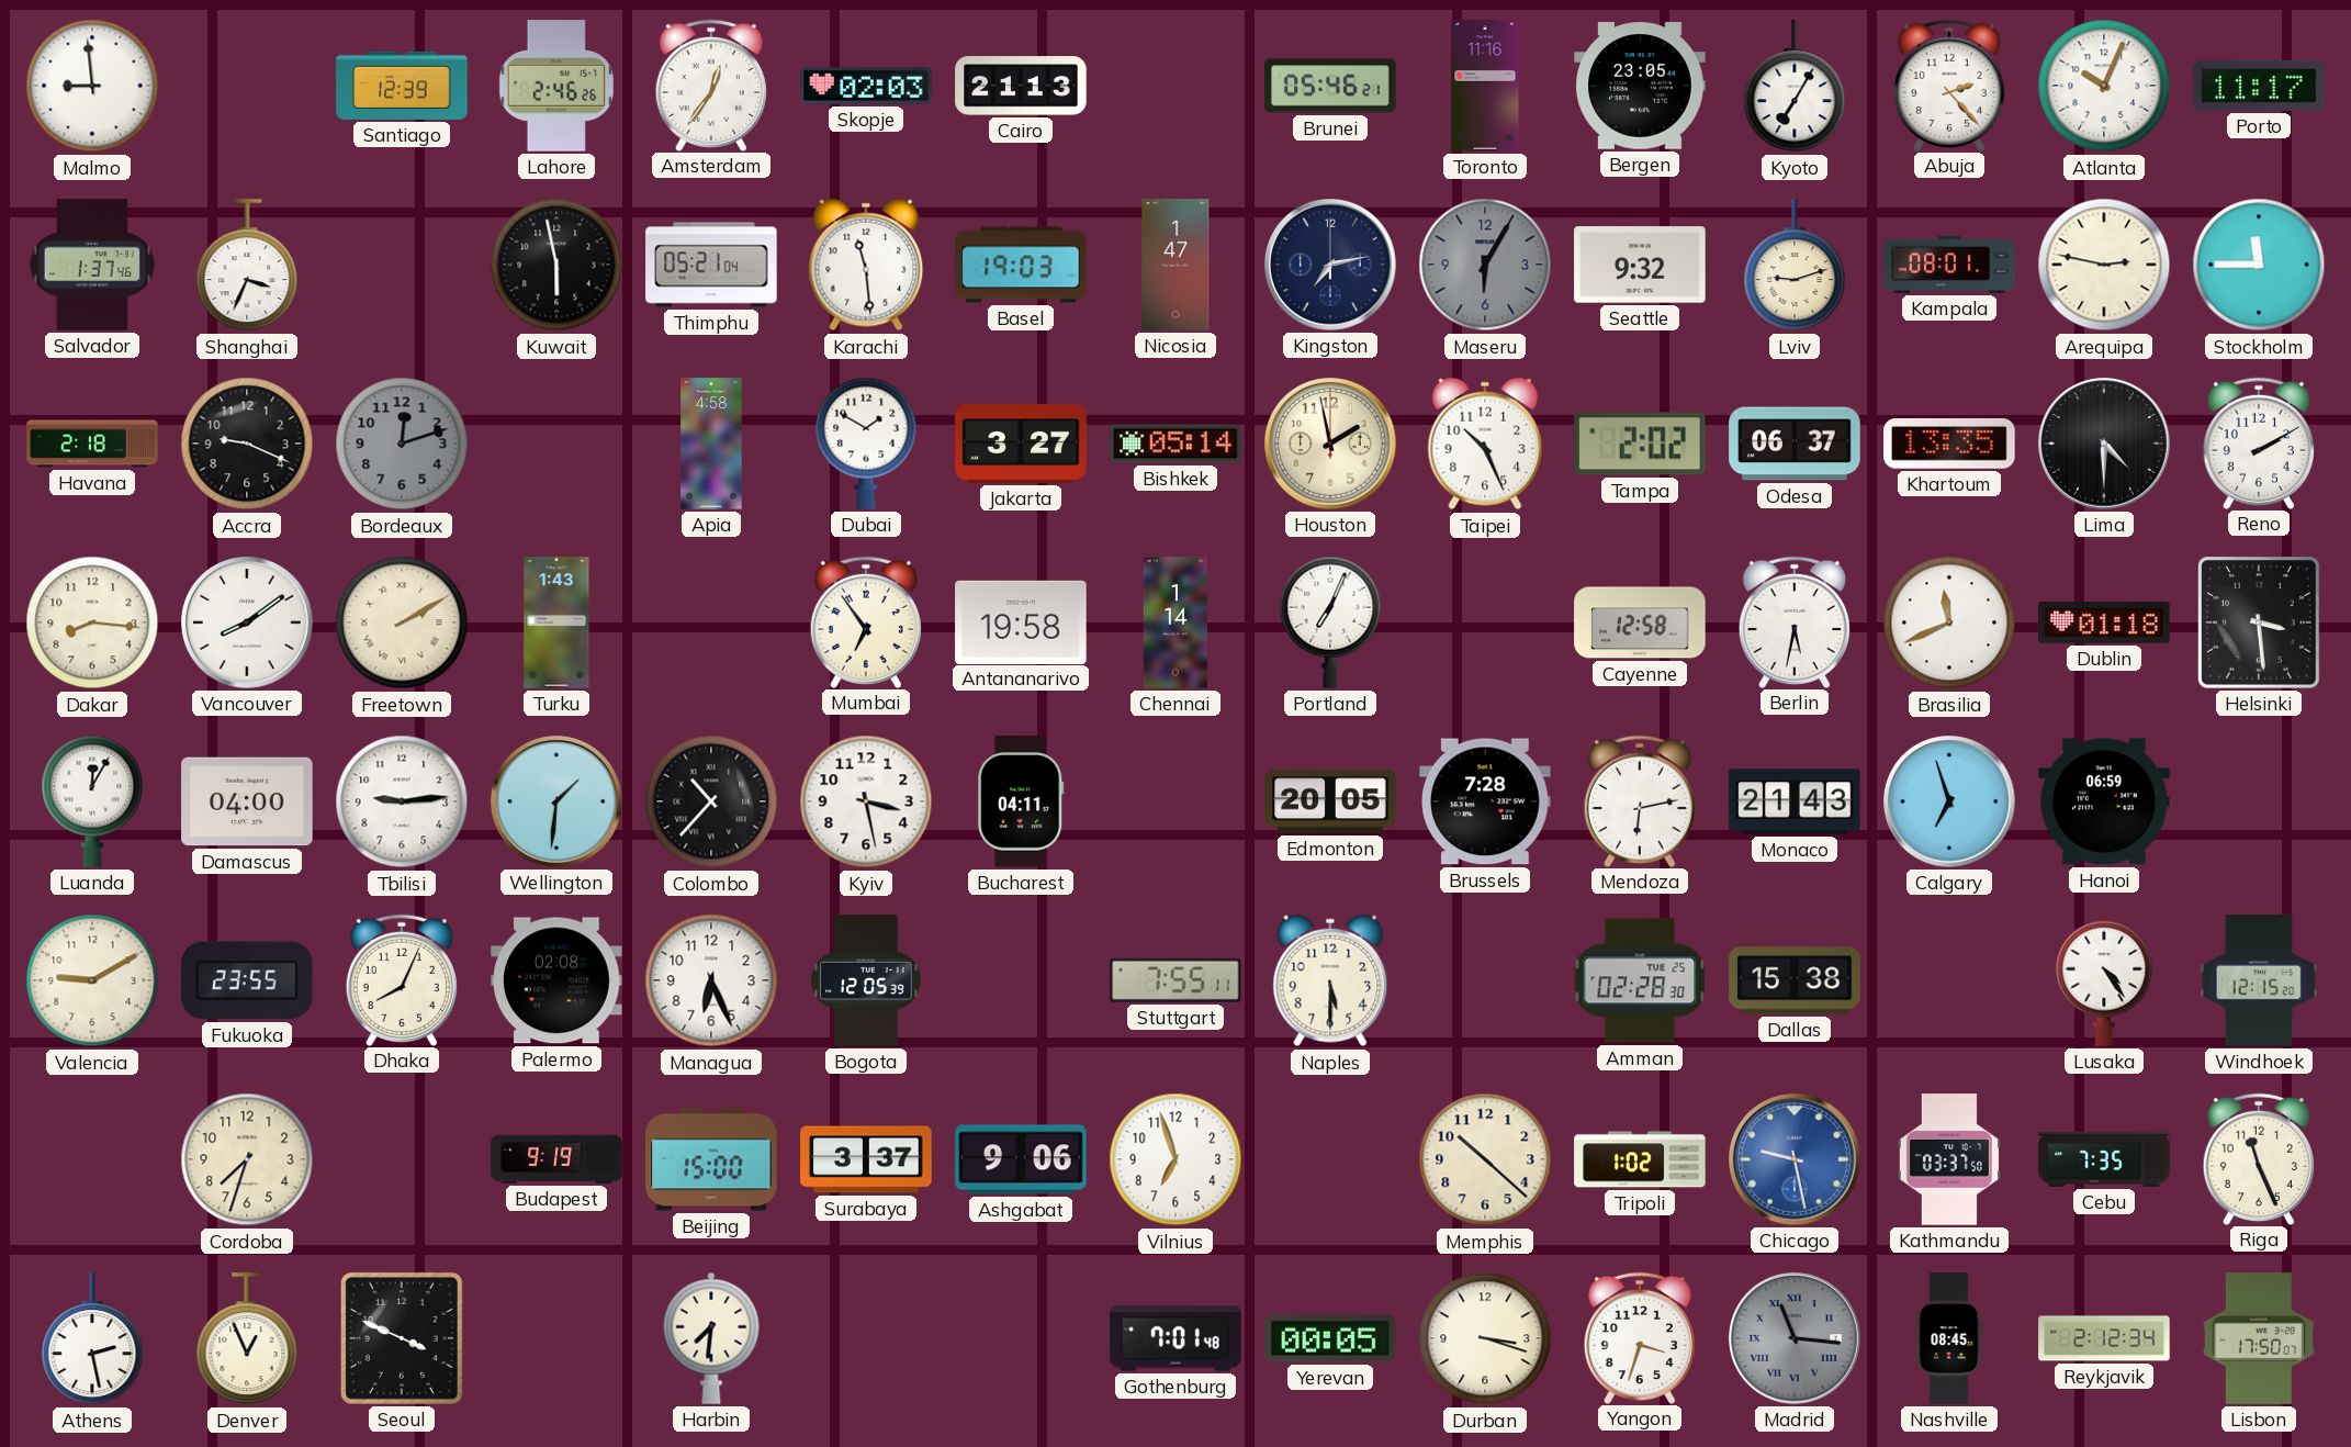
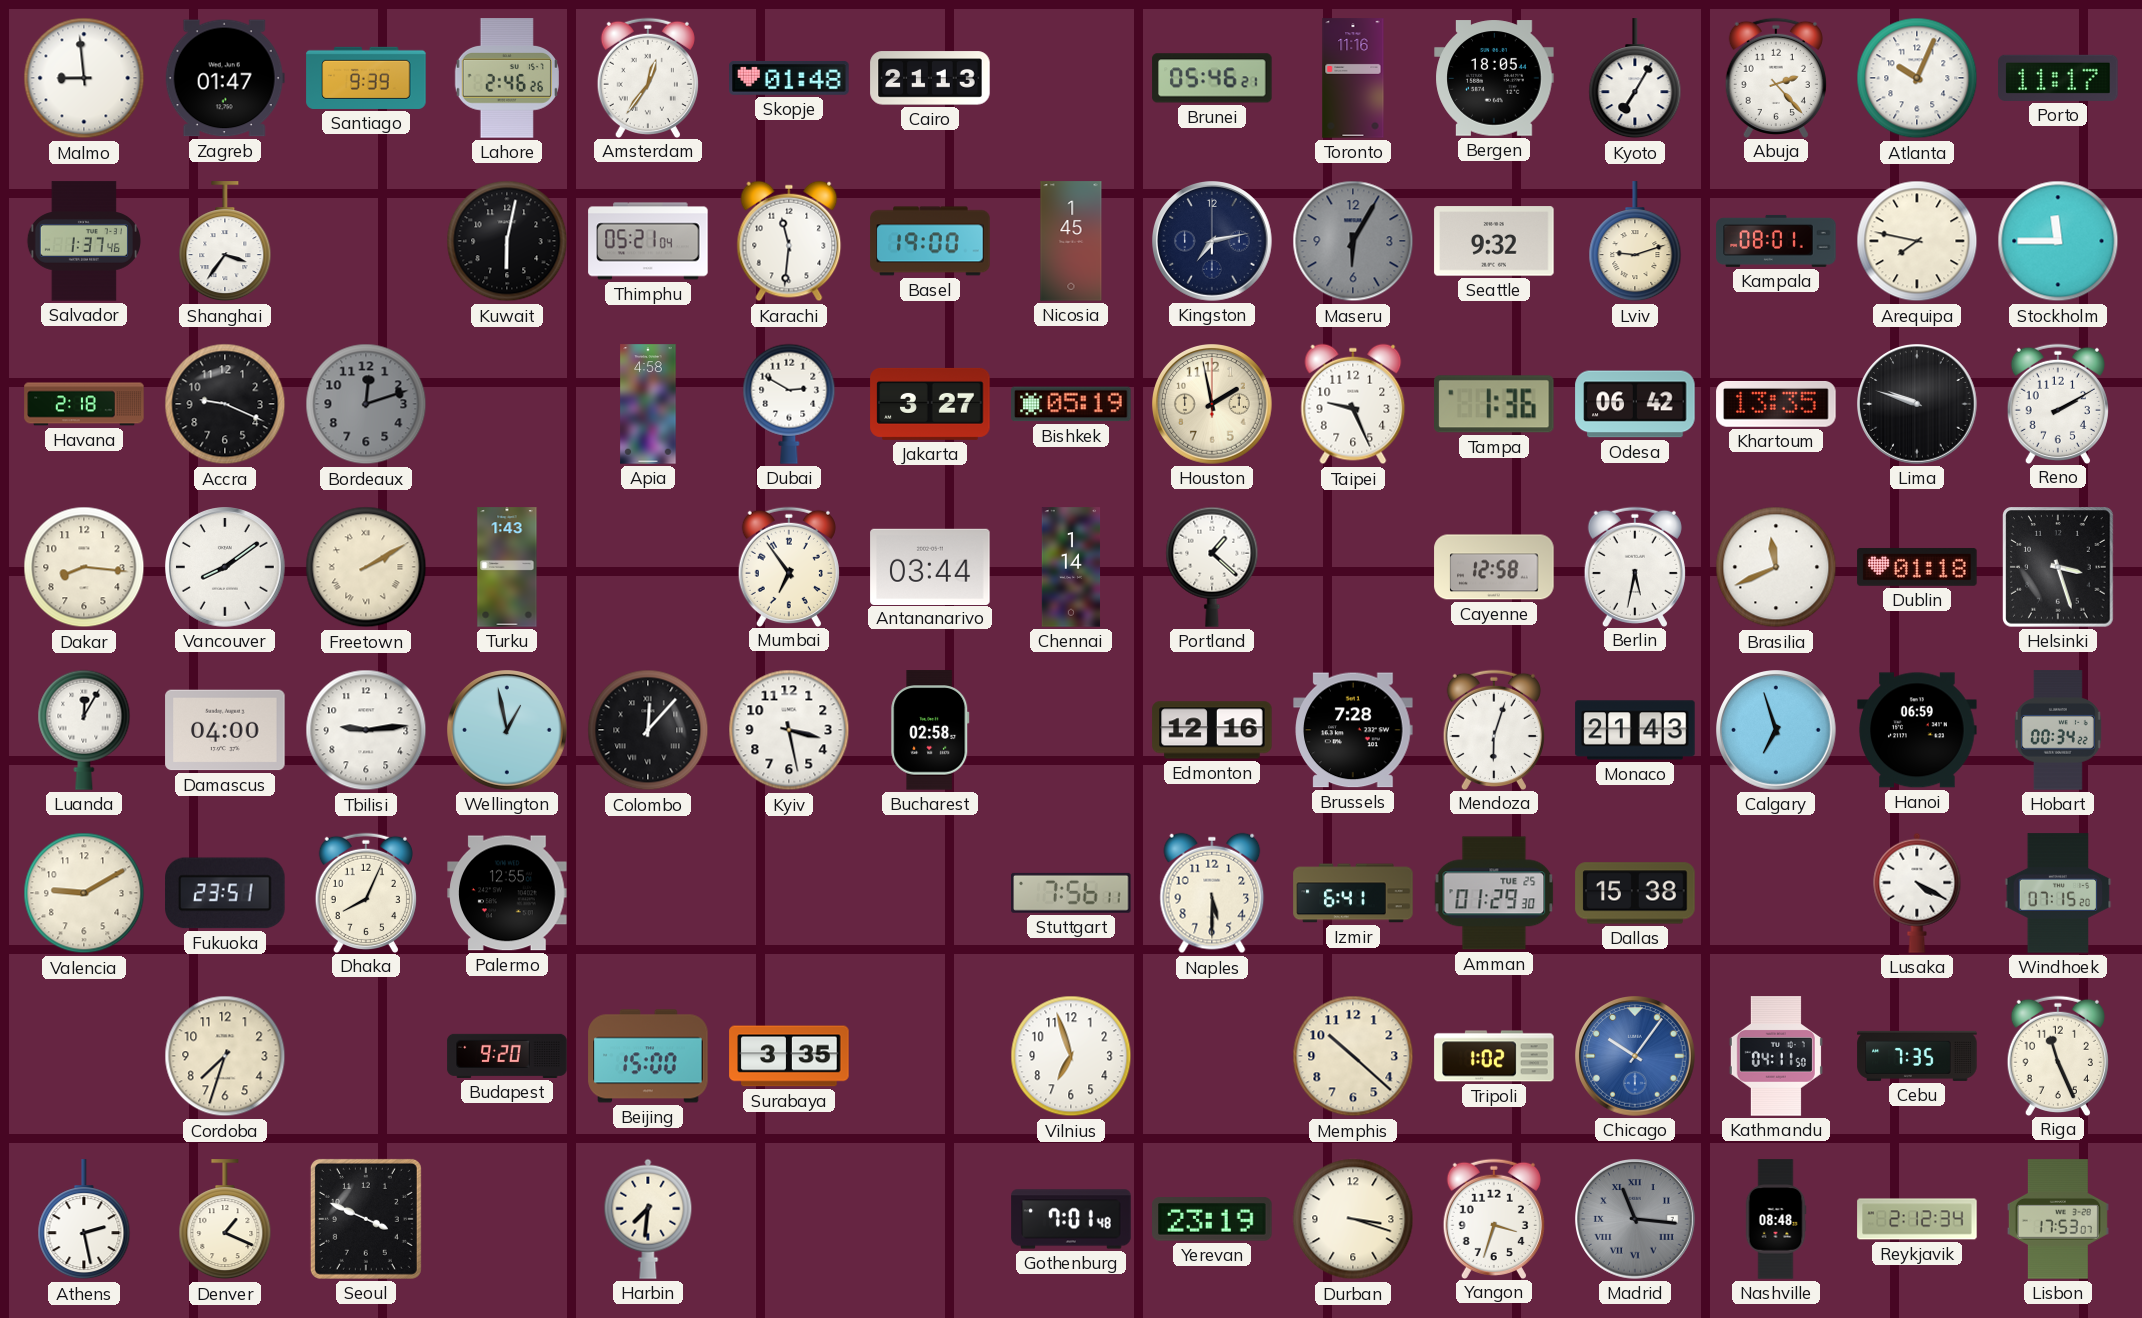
Zagreb: none -> 01:47 (225, 78)
Santiago: 12:39 -> 9:39 (366, 78)
Skopje: 02:03 -> 01:48 (789, 78)
Bergen: 23:05 -> 18:05 (1494, 78)
Shanghai: 3:34 -> 3:36 (225, 242)
Kuwait: 5:58 -> 6:02 (507, 241)
Karachi: 11:29 -> 11:31 (789, 241)
Basel: 19:03 -> 19:00 (930, 241)
Nicosia: 1:47 -> 1:45 (1071, 241)
Arequipa: 2:47 -> 7:47 (1917, 241)
Dubai: 1:50 -> 2:50 (789, 404)
Bishkek: 05:14 -> 05:19 (1071, 404)
Taipei: 10:26 -> 9:26 (1353, 404)
Tampa: 2:02 -> 1:36 (1495, 404)
Odesa: 06:37 -> 06:42 (1635, 404)
Lima: 4:30 -> 9:48 (1918, 405)
Antananarivo: 19:58 -> 03:44 (930, 566)
Portland: 7:04 -> 1:22 (1212, 567)
Helsinki: 3:29 -> 3:27 (2058, 567)
Wellington: 1:31 -> 12:58 (508, 731)
Colombo: 10:37 -> 12:07 (648, 730)
Bucharest: 04:11 -> 02:58 (930, 730)
Edmonton: 20:05 -> 12:16 (1212, 730)
Mendoza: 6:13 -> 6:03 (1494, 729)
Hobart: none -> 00:34 (2058, 730)
Fukuoka: 23:55 -> 23:51 (225, 893)
Palermo: 02:08 -> 12:55 (507, 893)
Managua: 6:26 -> none (711, 980)
Bogota: 12:05 -> none (866, 980)
Stuttgart: 7:55 -> 7:56 (1071, 893)
Izmir: none -> 6:41 (1353, 893)
Amman: 02:28 -> 01:29 (1494, 893)
Lusaka: 4:24 -> 4:20 (1917, 893)
Windhoek: 12:15 -> 07:15 (2058, 893)
Budapest: 9:19 -> 9:20 (507, 1056)
Surabaya: 3:37 -> 3:35 (789, 1056)
Ashgabat: 9:06 -> none (1021, 1159)
Chicago: 9:28 -> 10:06 (1636, 1057)
Kathmandu: 03:37 -> 04:11 (1776, 1056)
Denver: 12:56 -> 1:19 (225, 1220)
Yerevan: 00:05 -> 23:19 (1212, 1219)
Nashville: 08:45 -> 08:48 (1776, 1219)
Lisbon: 17:50 -> 17:53 (2058, 1219)
